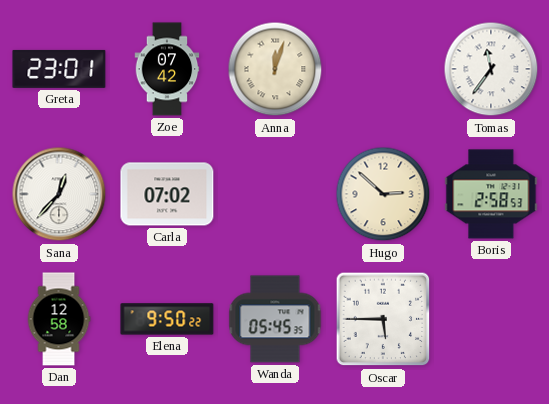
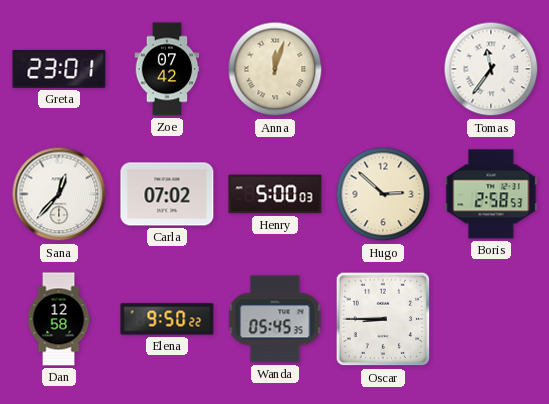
Henry: none -> 5:00 (275, 194)
Oscar: 5:45 -> 8:45 (383, 319)
